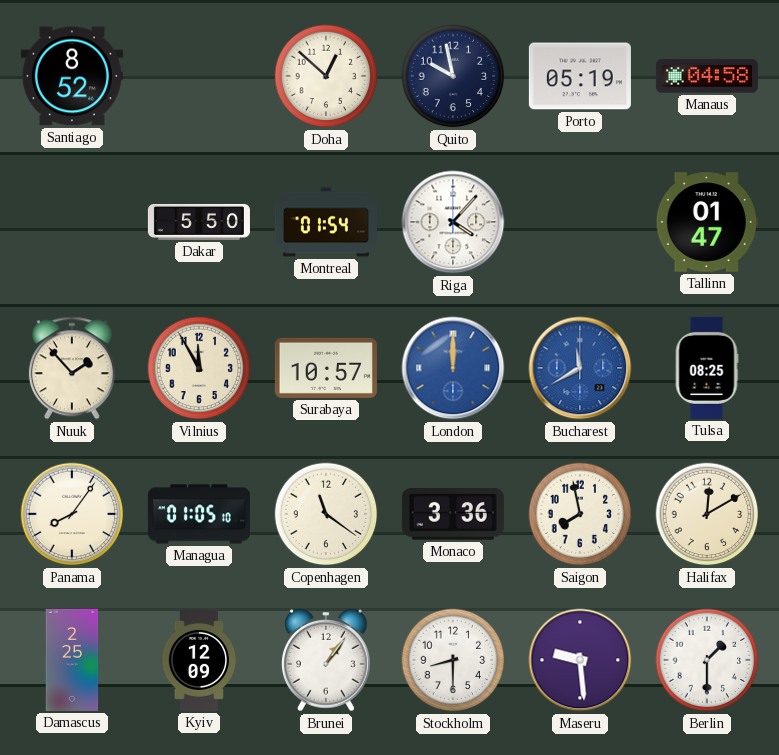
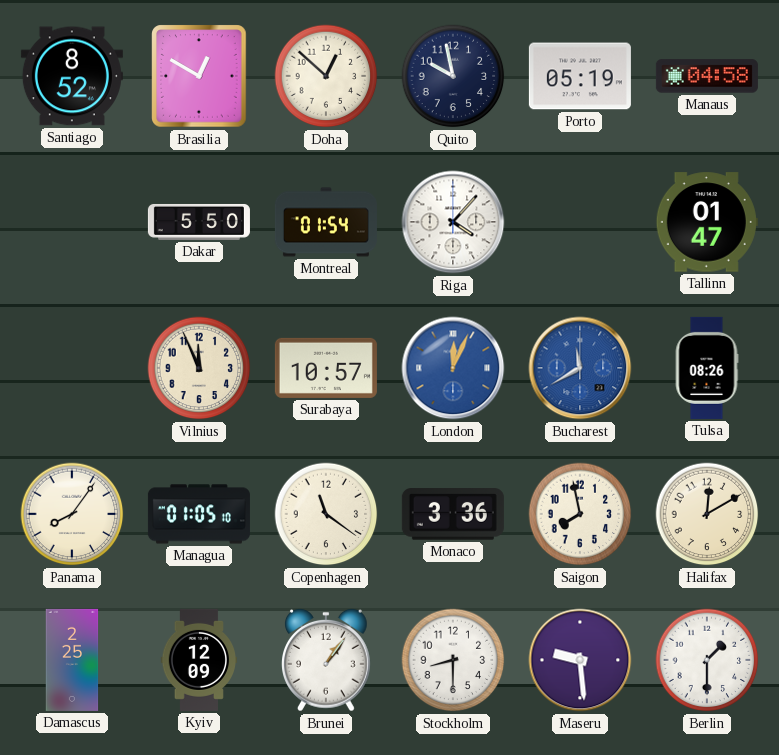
Brasilia: none -> 12:50 (199, 76)
Nuuk: 1:53 -> none (72, 368)
Vilnius: 11:55 -> 11:56 (199, 368)
London: 12:00 -> 12:04 (453, 368)
Tulsa: 08:25 -> 08:26 (707, 368)
